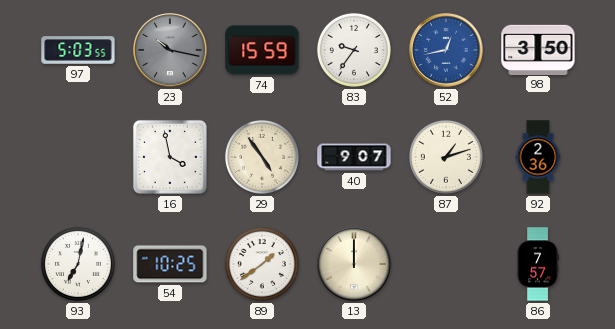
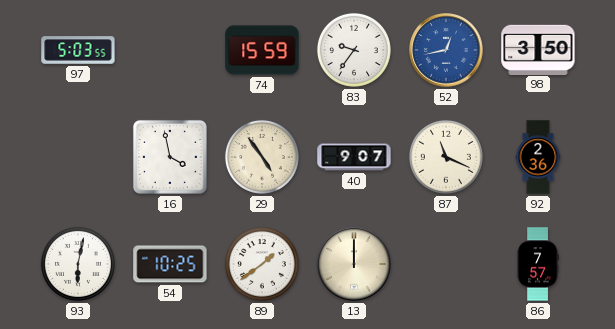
23: 10:17 -> none (170, 50)
87: 1:12 -> 11:19 (446, 157)
93: 7:02 -> 6:02 (78, 264)
